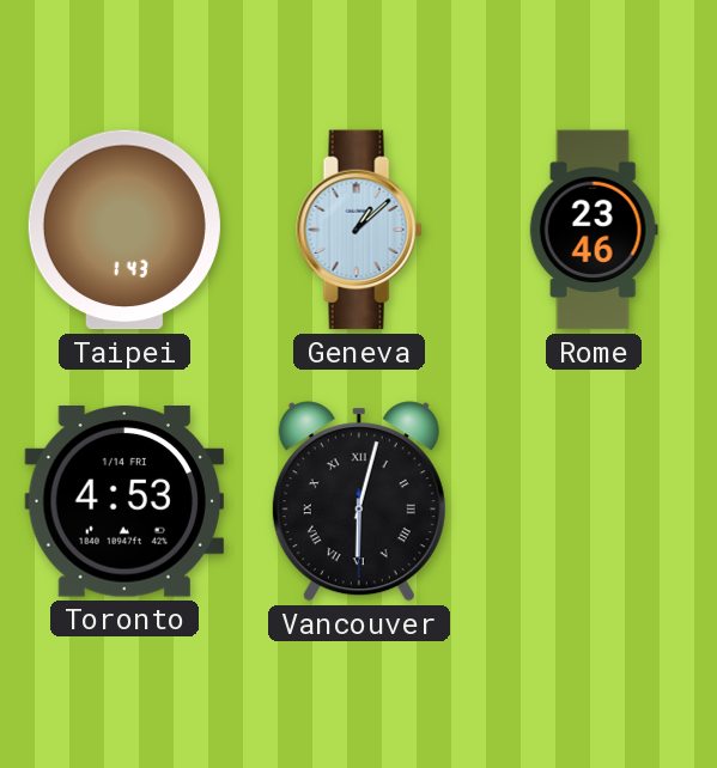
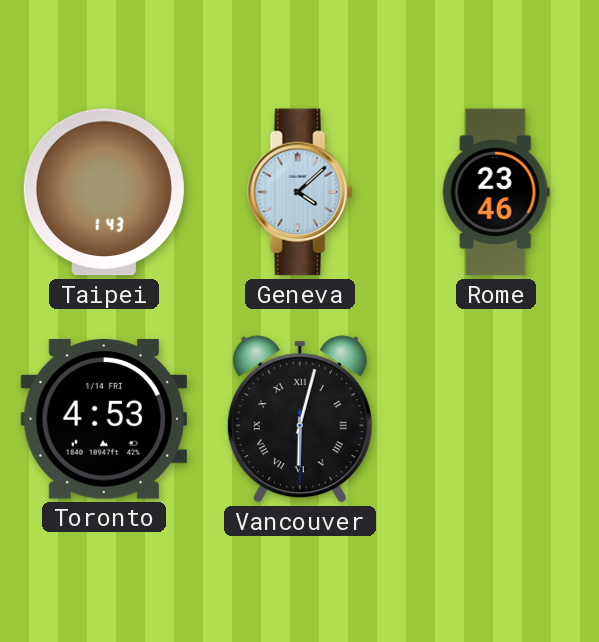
Geneva: 1:08 -> 4:08 (300, 192)
